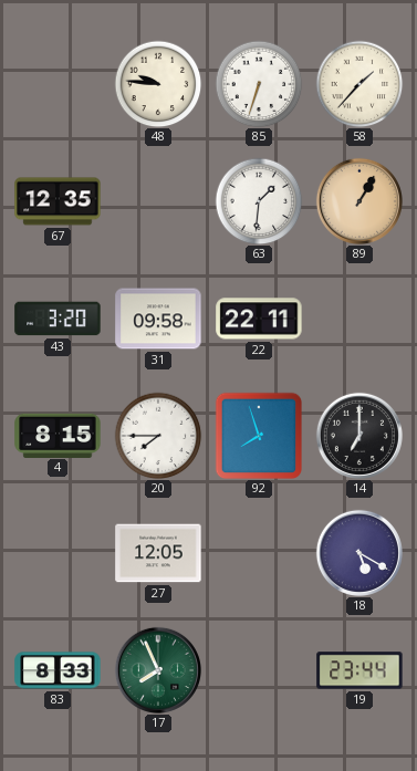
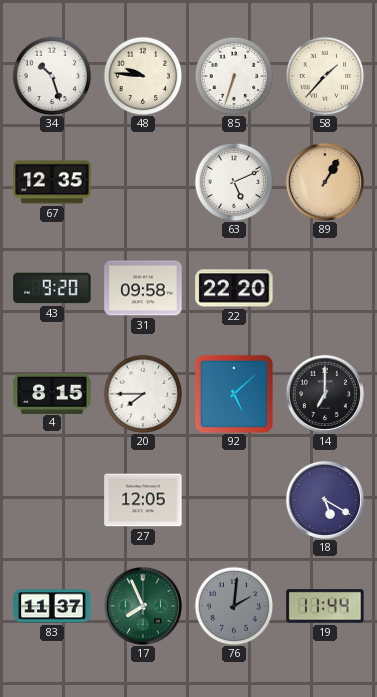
34: none -> 10:27 (52, 76)
63: 1:31 -> 5:11 (234, 182)
43: 3:20 -> 9:20 (52, 288)
22: 22:11 -> 22:20 (234, 288)
92: 7:57 -> 5:08 (233, 393)
83: 8:33 -> 11:37 (52, 606)
76: none -> 2:01 (234, 606)
19: 23:44 -> 11:44 (325, 606)
